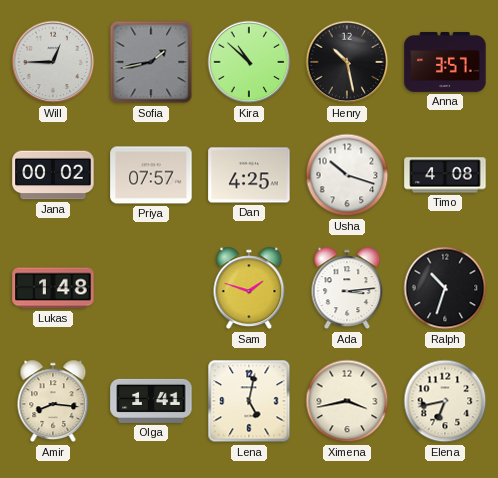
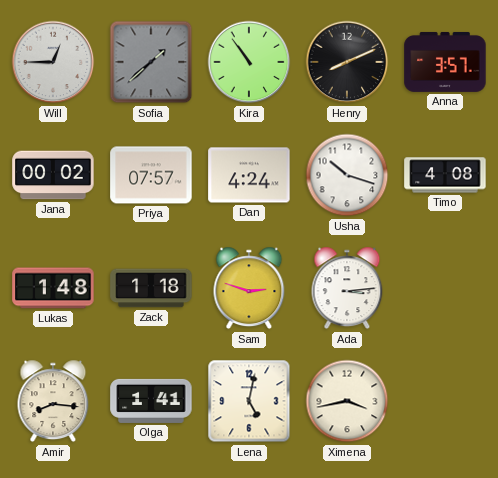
Sofia: 1:43 -> 1:38 (151, 62)
Kira: 10:52 -> 10:54 (249, 62)
Henry: 10:28 -> 8:11 (347, 62)
Dan: 4:25 -> 4:24 (249, 175)
Zack: none -> 1:18 (151, 288)
Sam: 1:48 -> 2:48 (249, 288)
Ralph: 10:33 -> none (445, 288)
Elena: 6:43 -> none (445, 401)
